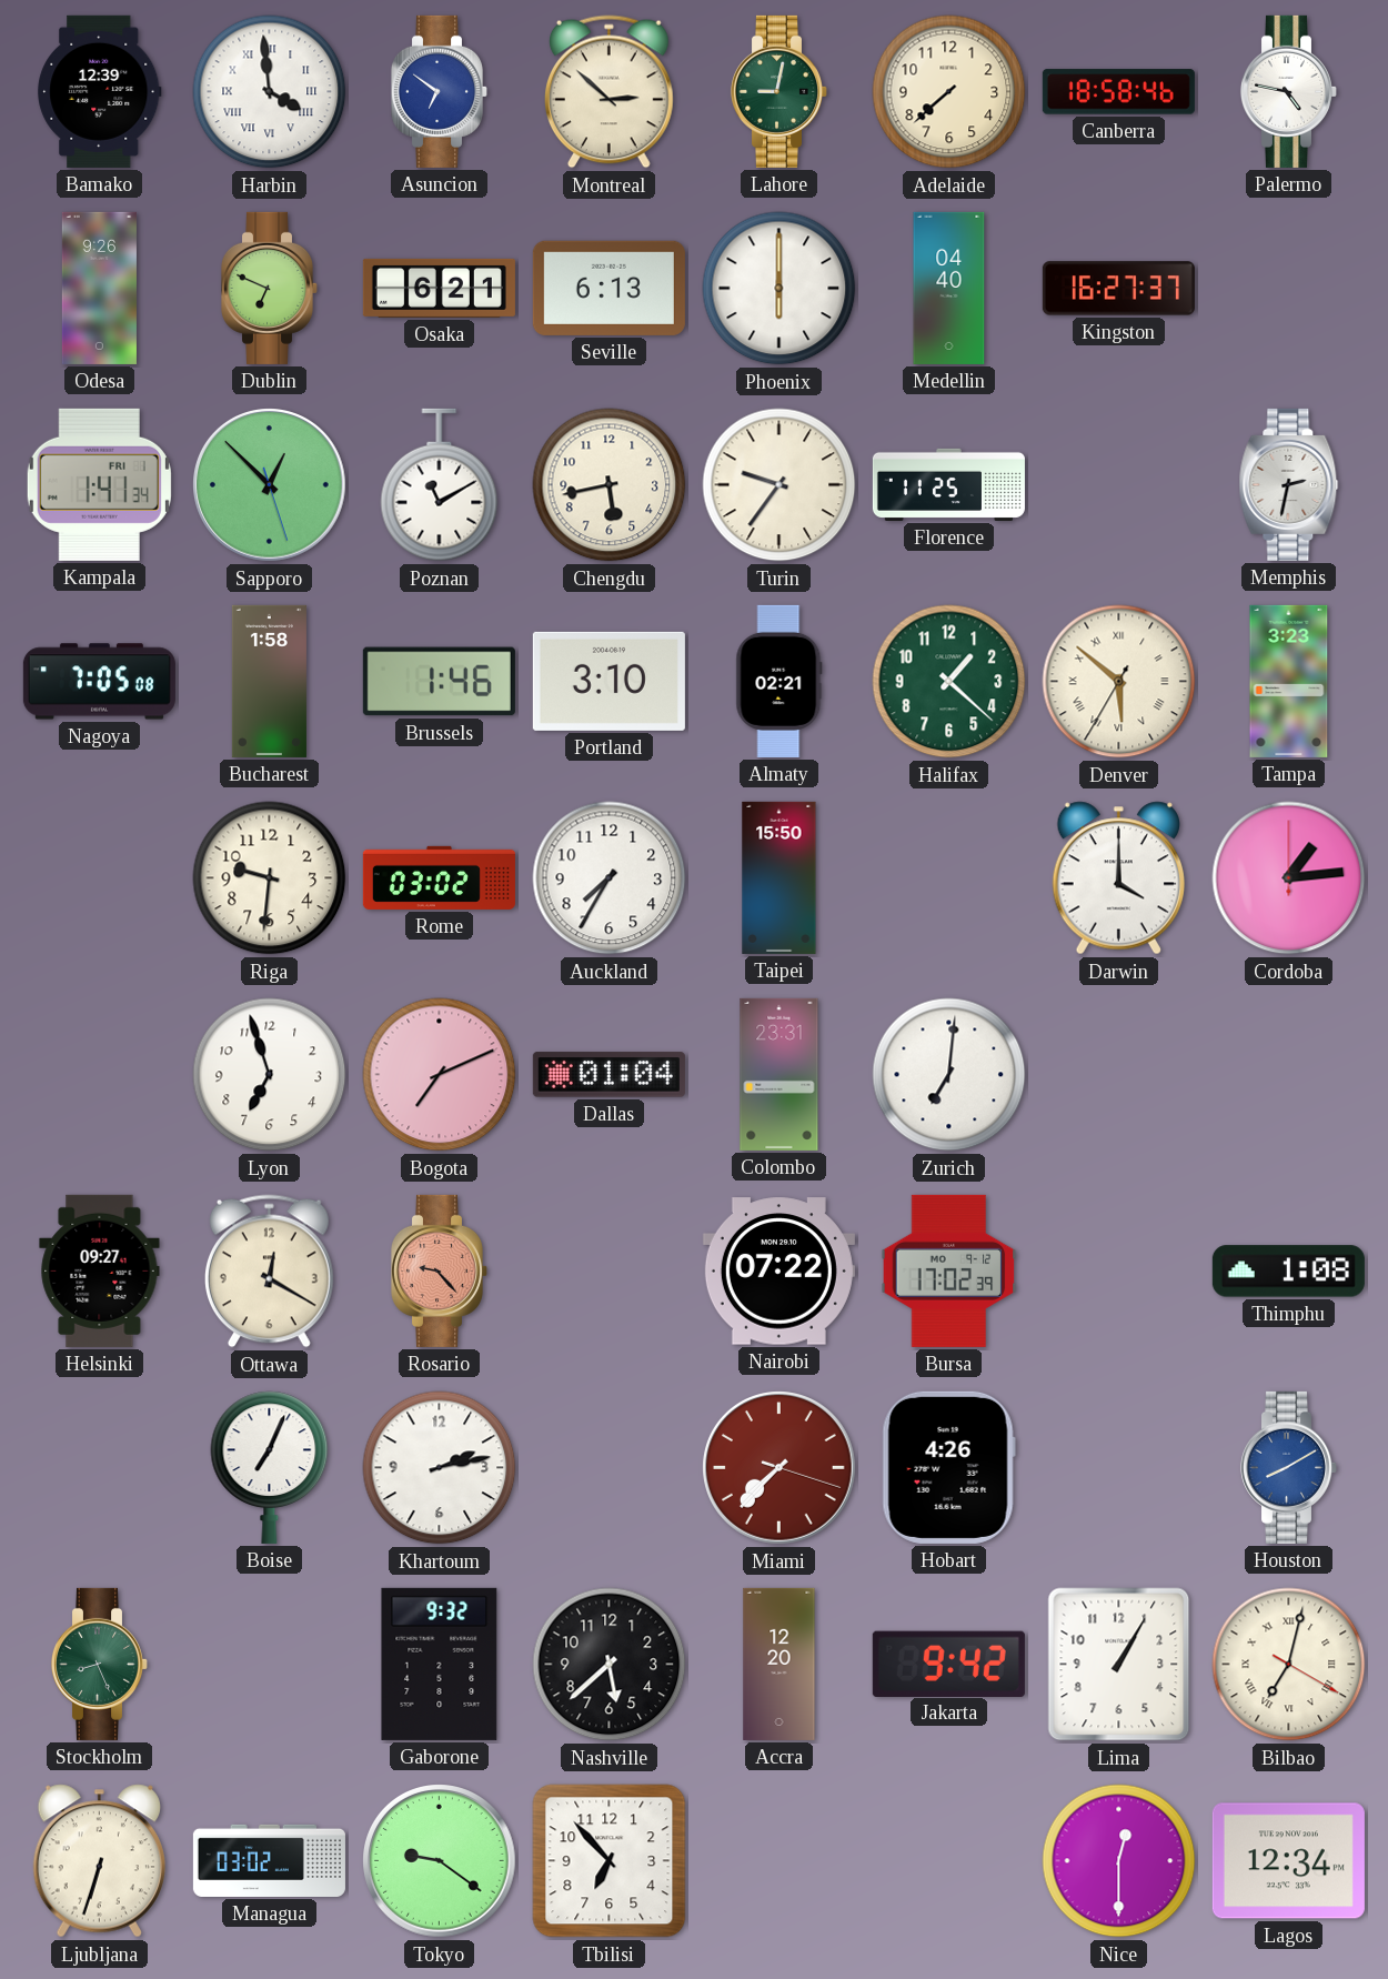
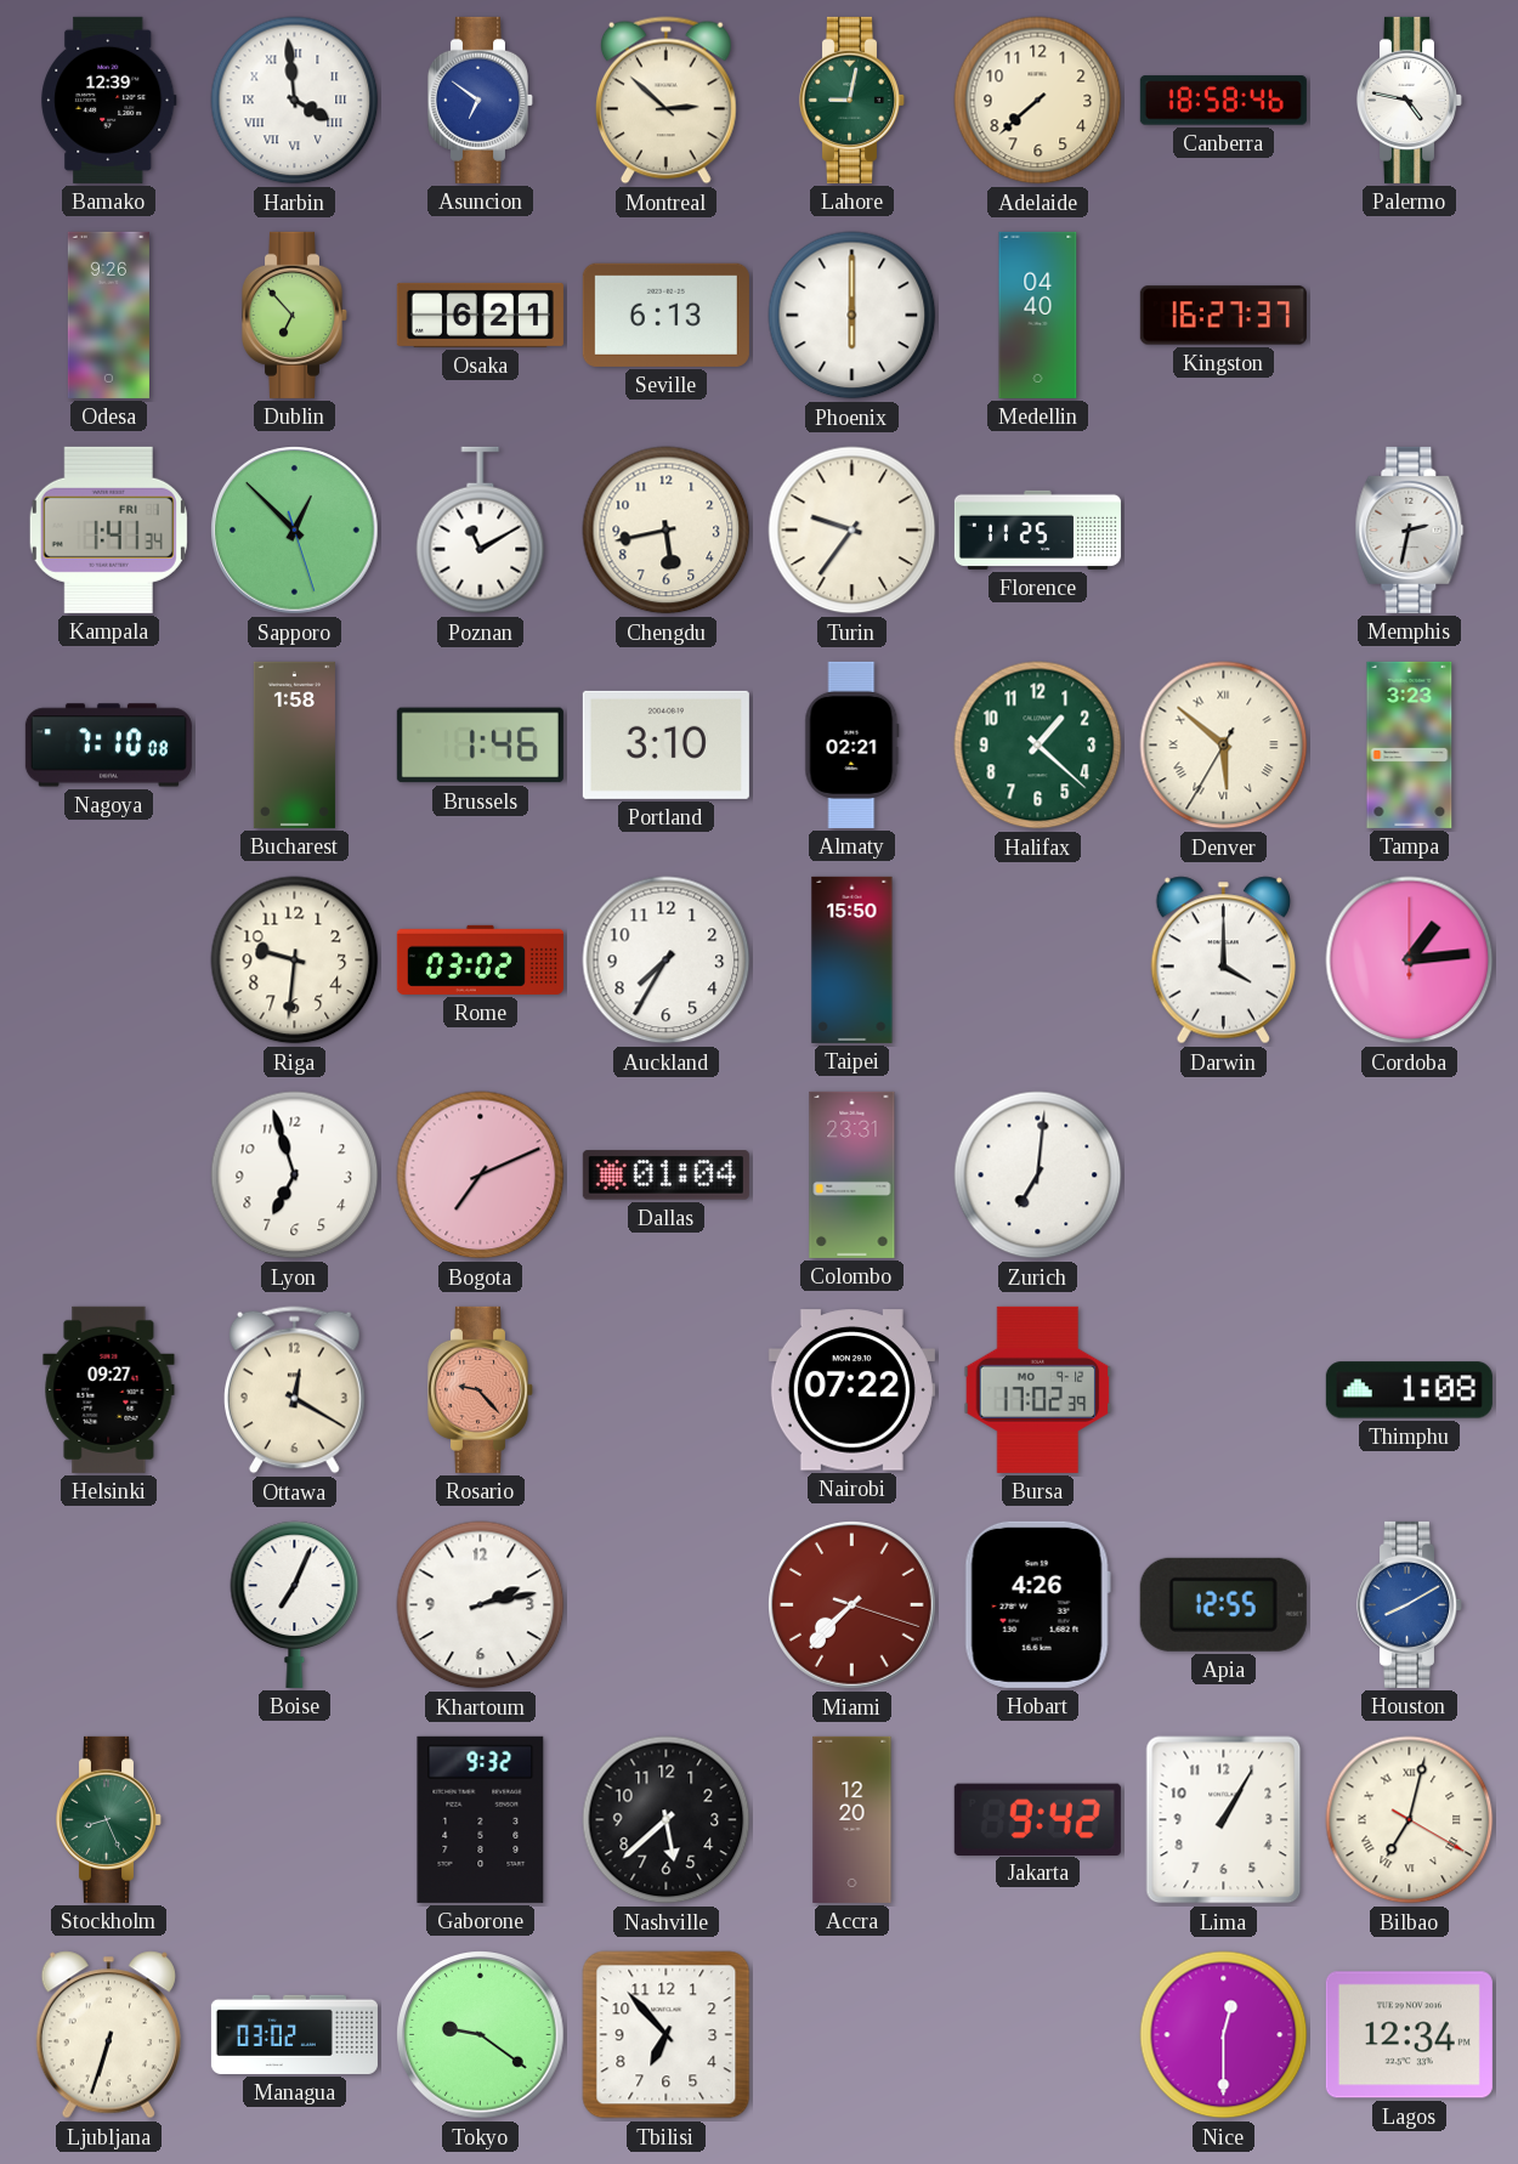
Dublin: 6:49 -> 6:53 (295, 315)
Nagoya: 7:05 -> 7:10 (108, 746)
Apia: none -> 12:55 (1223, 1604)
